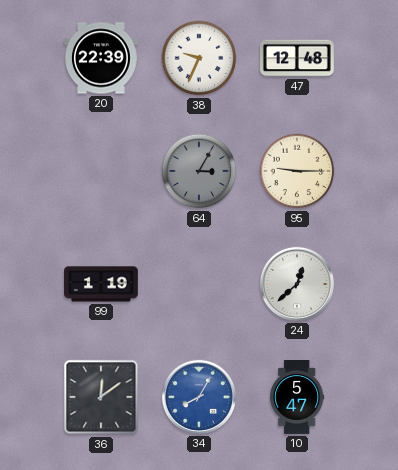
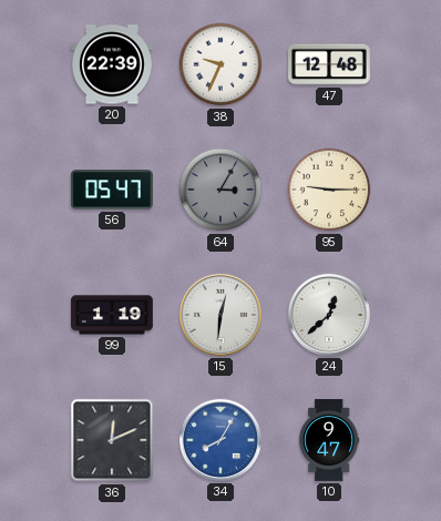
56: none -> 05:47 (112, 190)
15: none -> 12:31 (221, 315)
36: 12:09 -> 12:11 (112, 440)
10: 5:47 -> 9:47 (329, 441)
